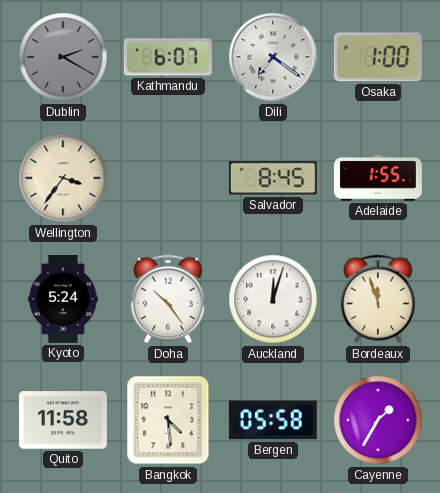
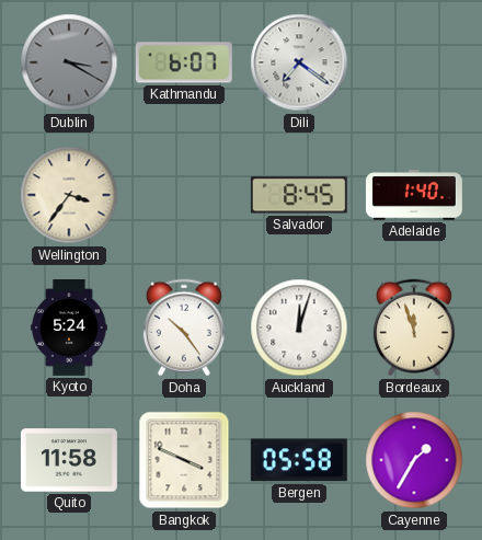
Dublin: 2:20 -> 3:20 (69, 62)
Osaka: 1:00 -> none (378, 57)
Adelaide: 1:55 -> 1:40 (414, 195)
Bangkok: 4:29 -> 3:49 (184, 460)
